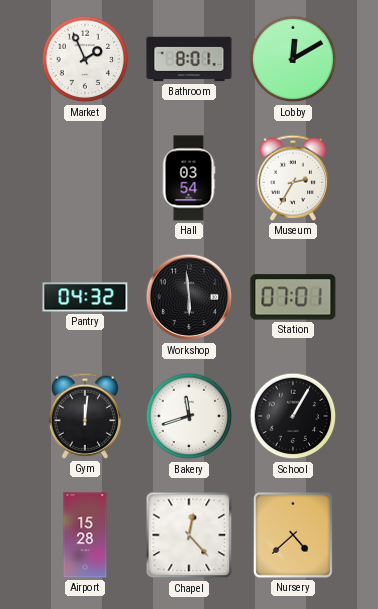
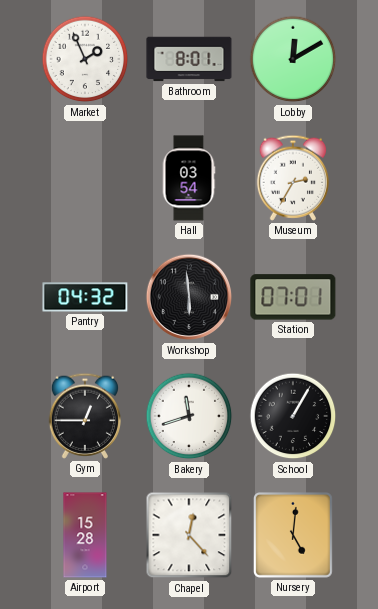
Gym: 12:01 -> 12:45 (84, 416)
Nursery: 4:38 -> 5:01 (293, 536)
